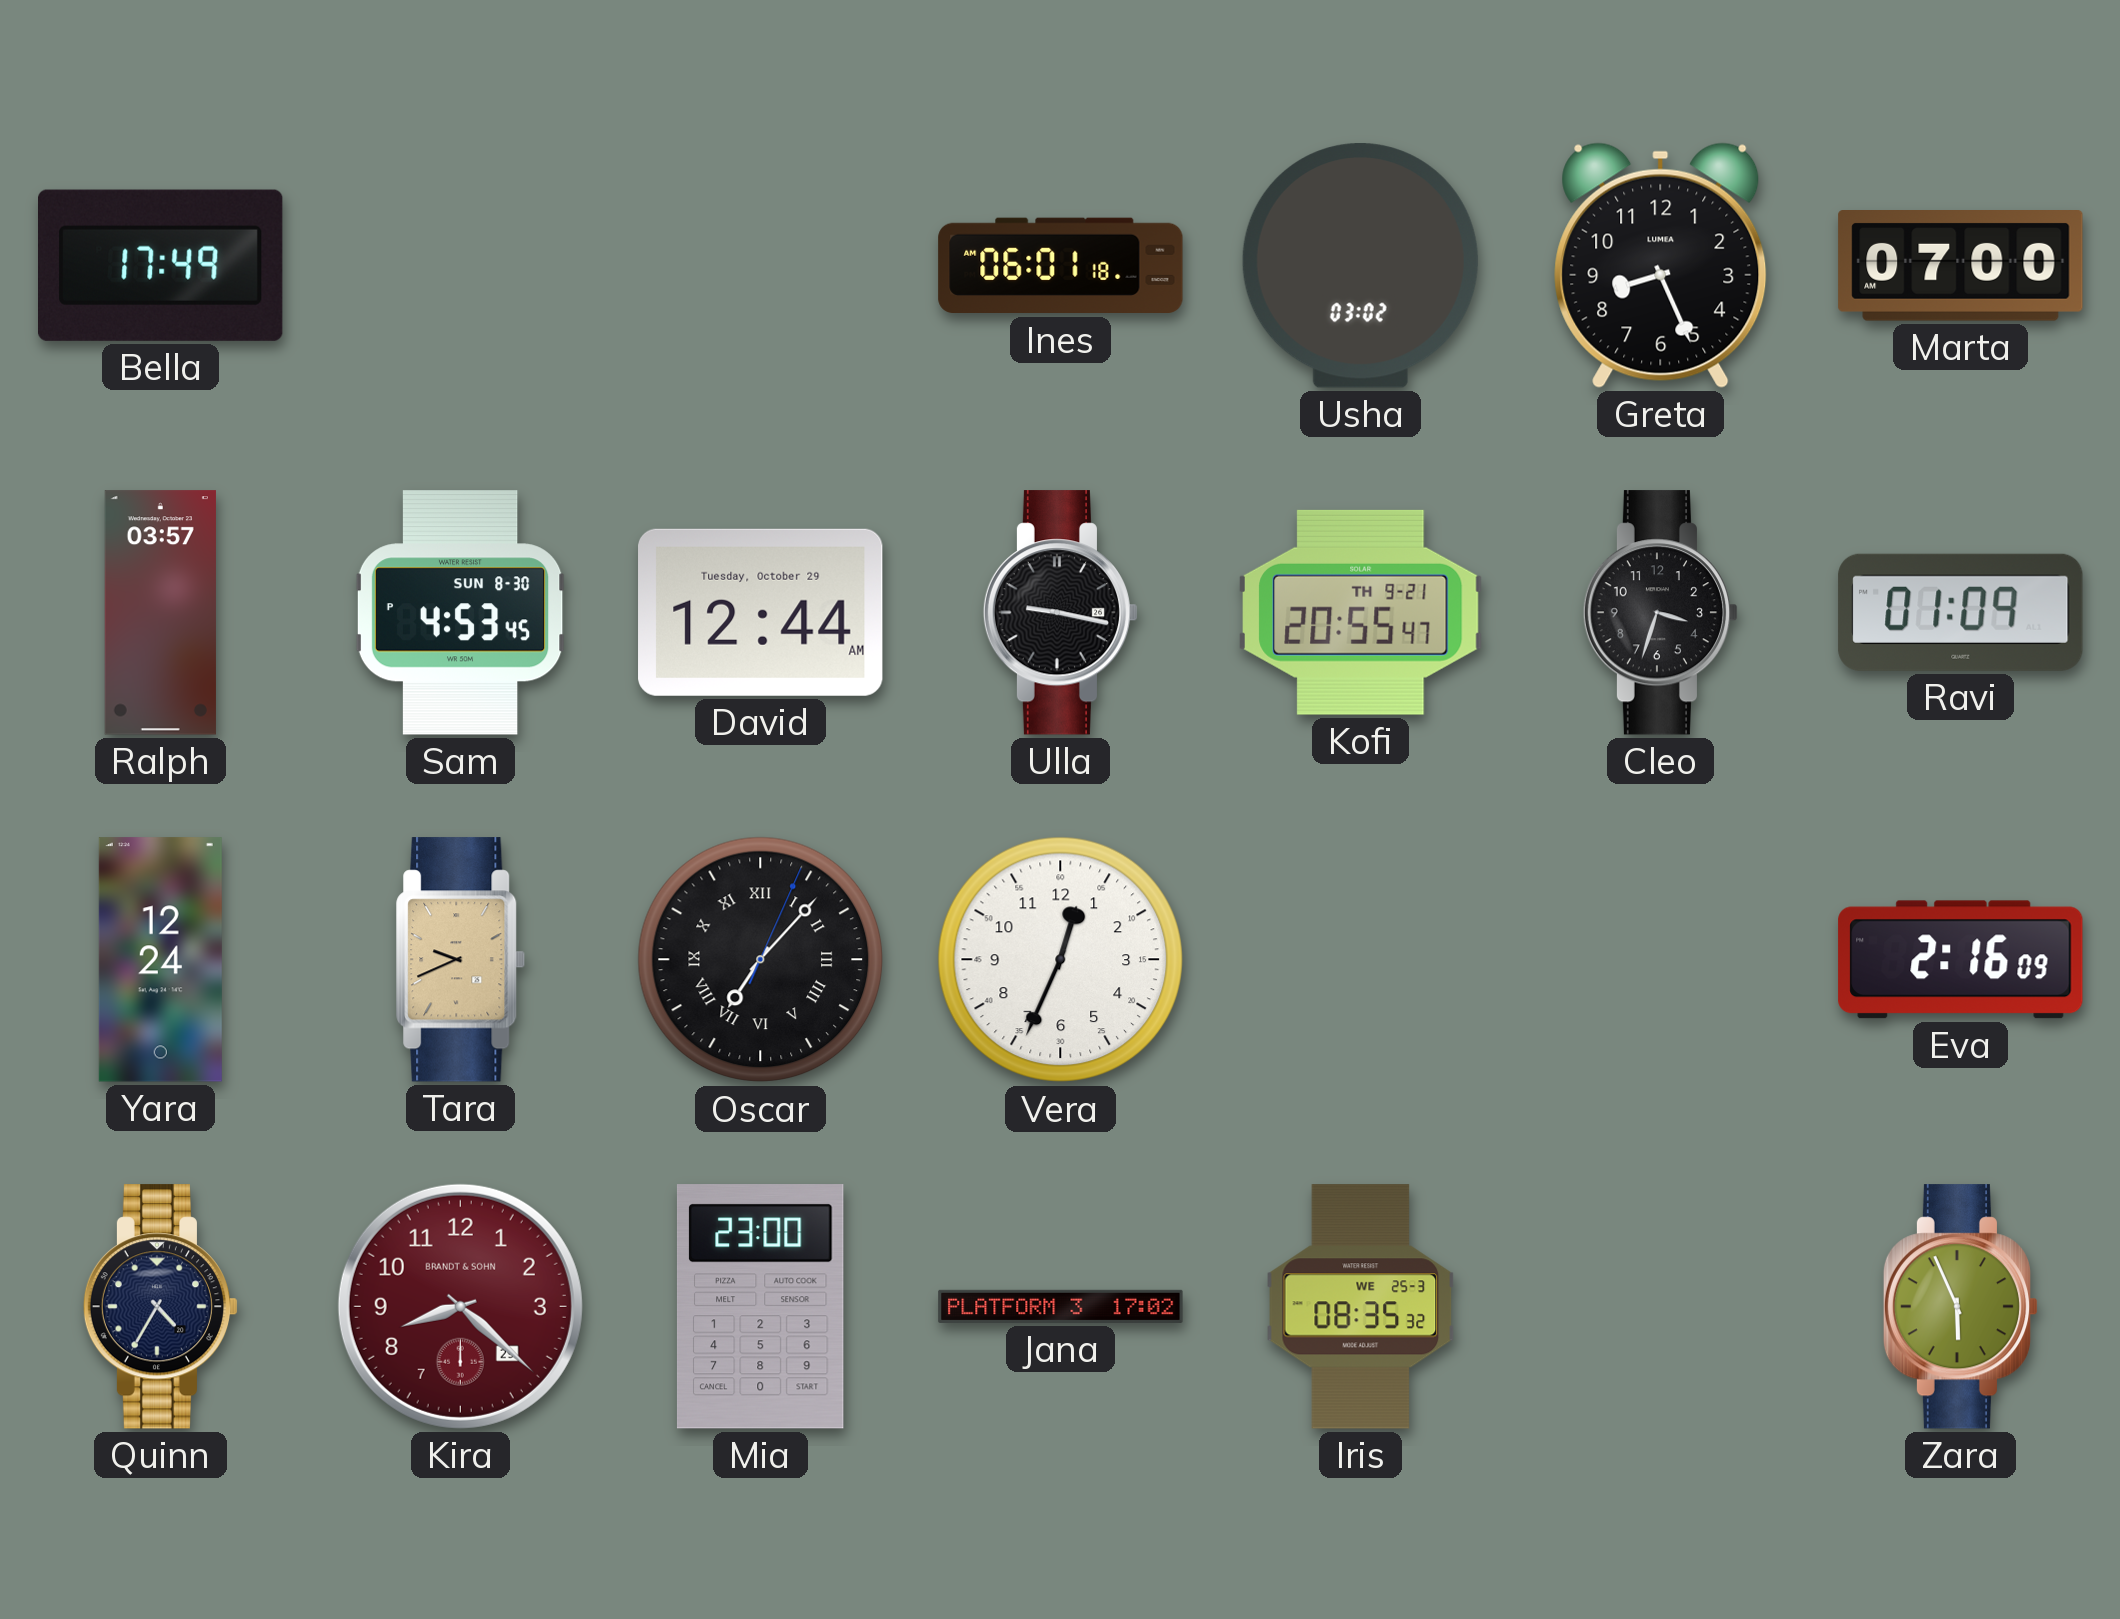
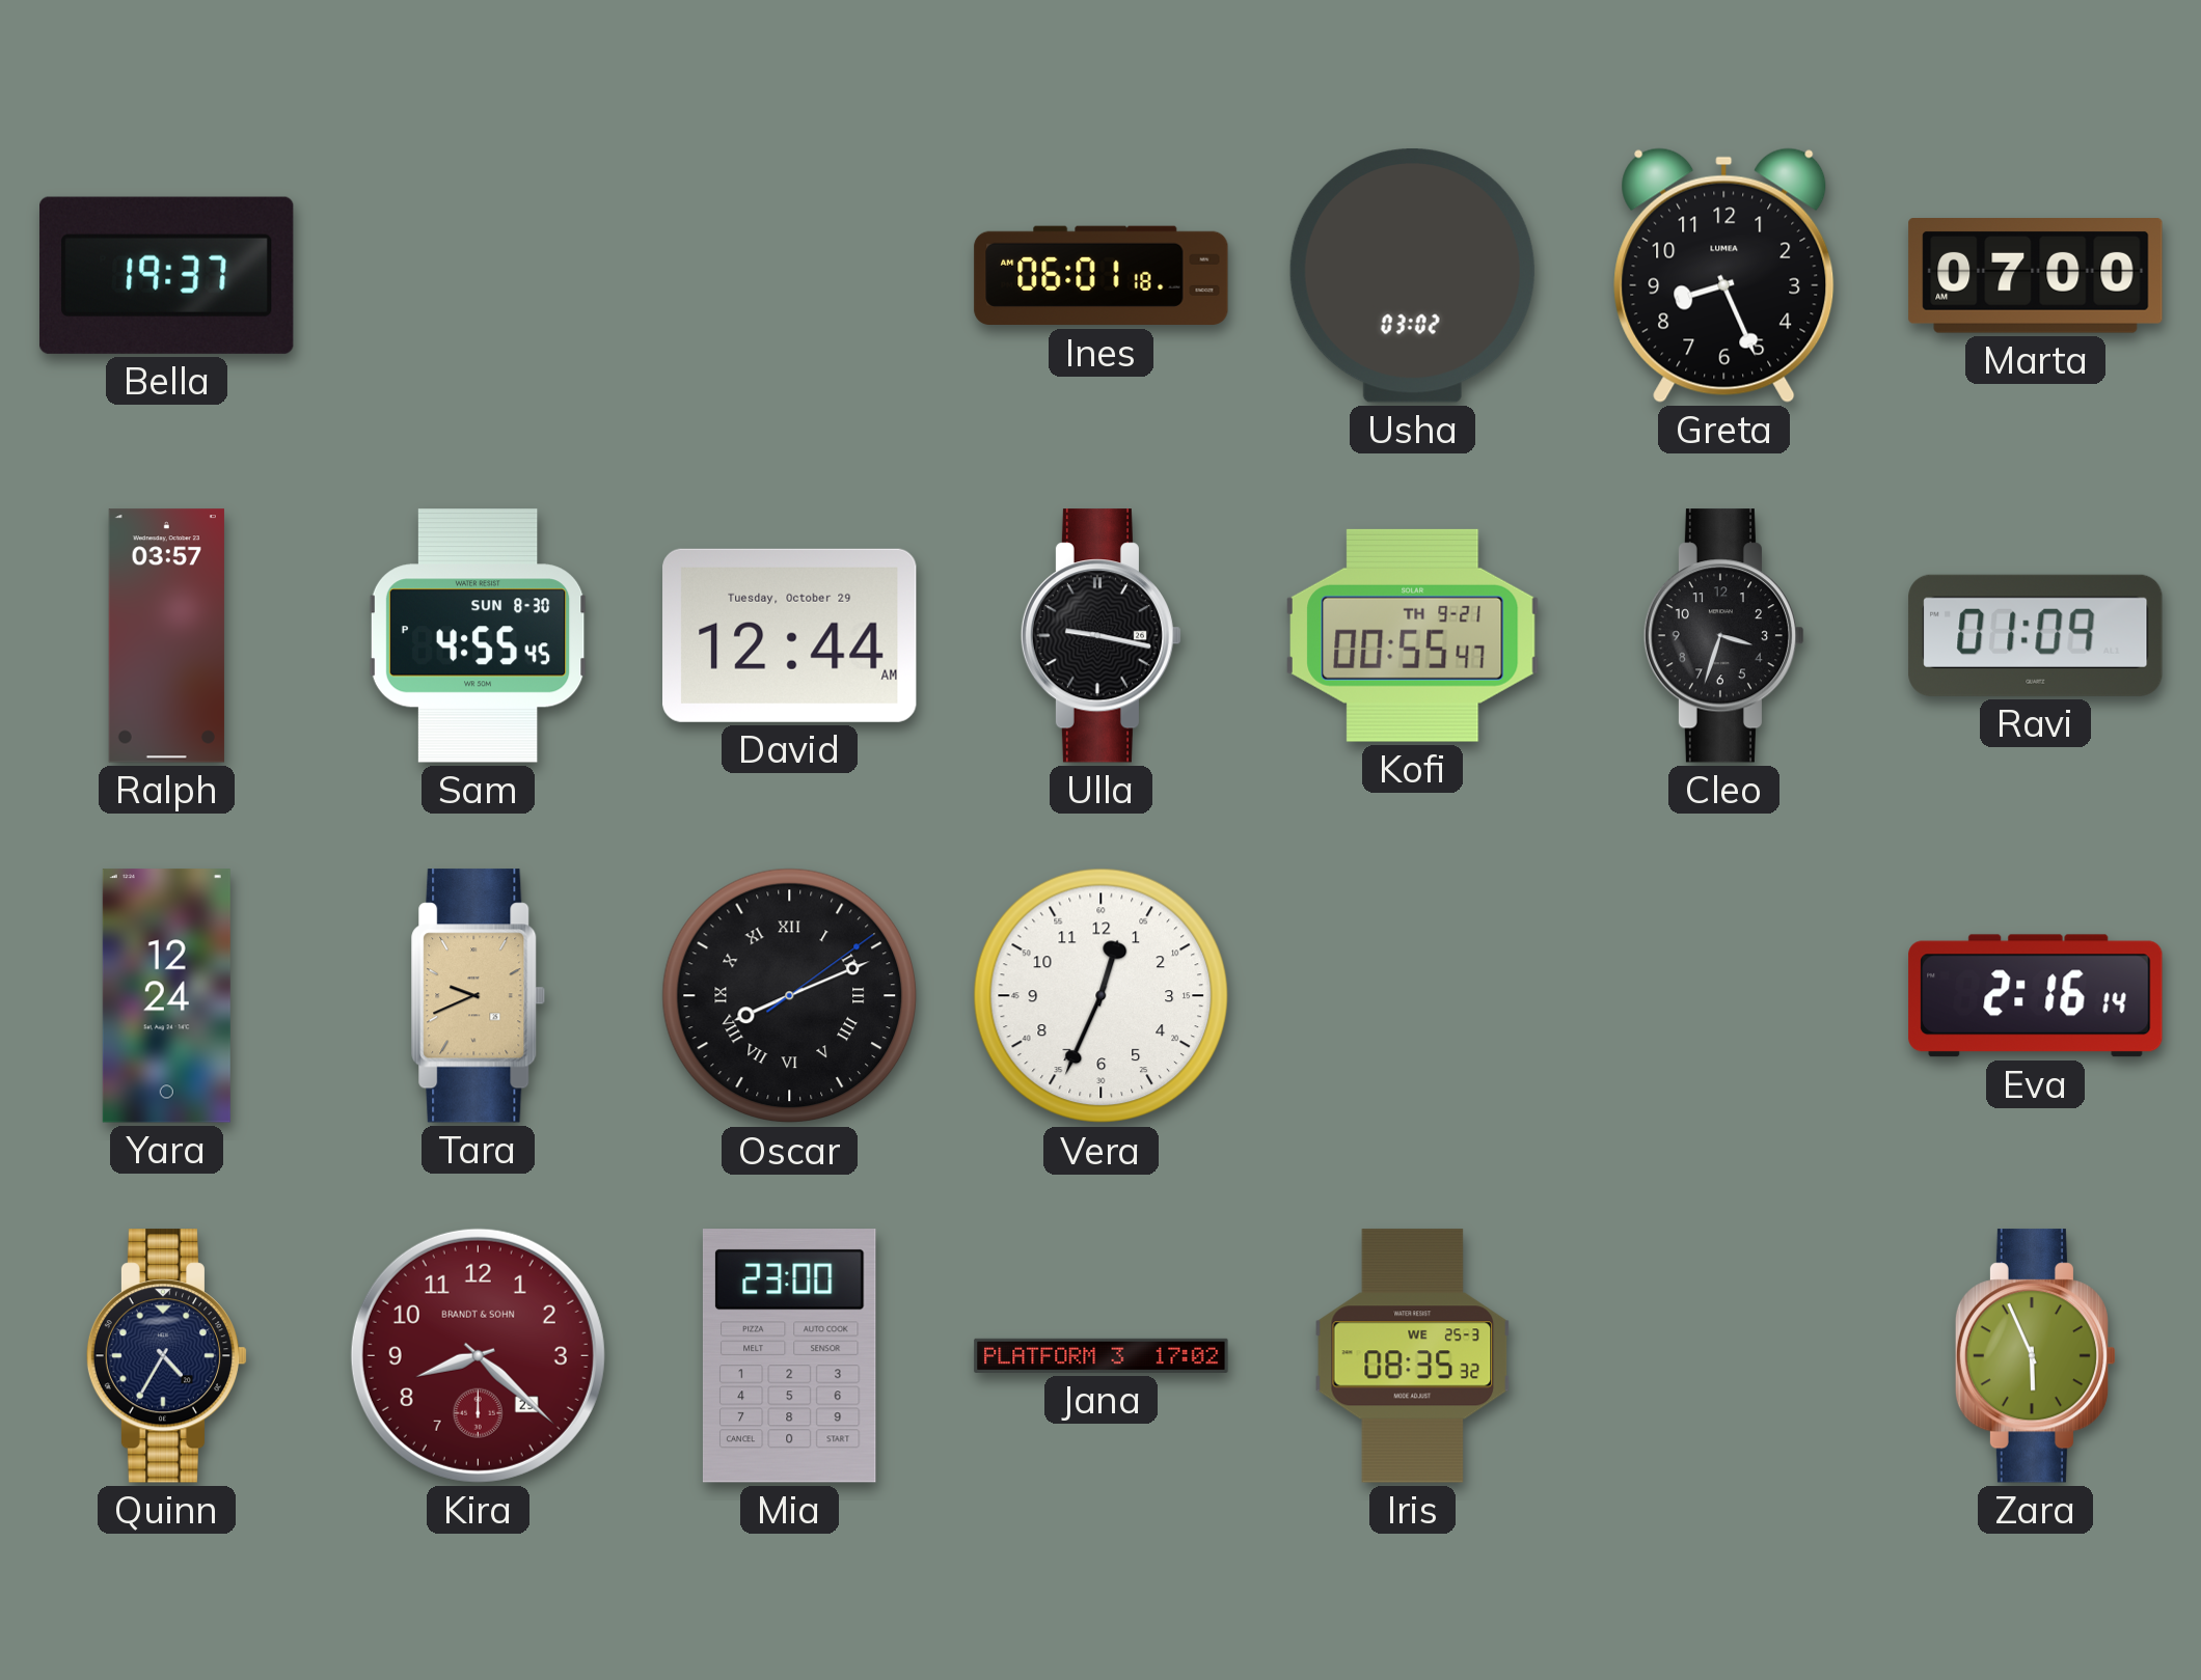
Bella: 17:49 -> 19:37 (167, 275)
Sam: 4:53 -> 4:55 (478, 636)
Kofi: 20:55 -> 00:55 (1413, 635)
Oscar: 7:07 -> 8:11 (790, 996)
Eva: 2:16:09 -> 2:16:14 (2036, 996)
